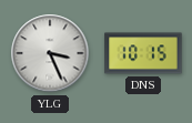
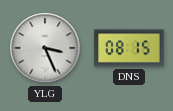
DNS: 10:15 -> 08:15 (129, 48)
